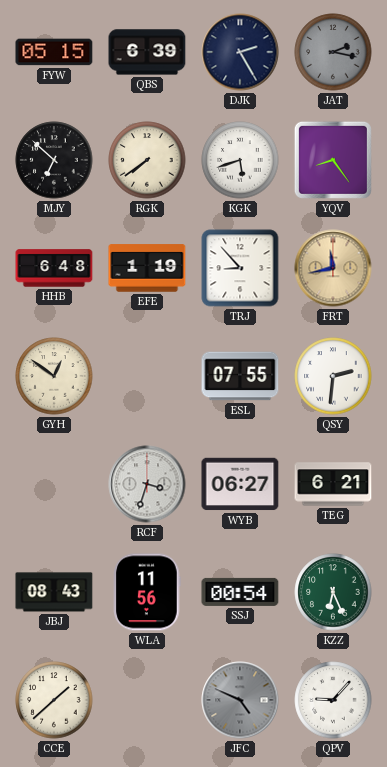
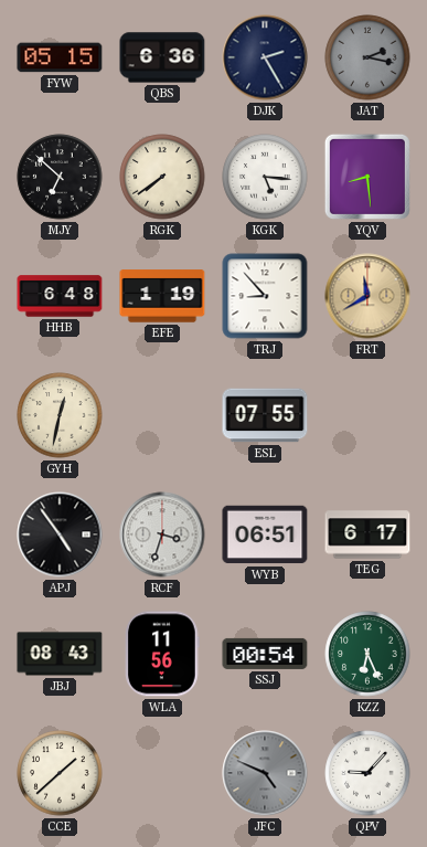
QBS: 6:39 -> 6:36 (162, 57)
KGK: 5:42 -> 5:16 (265, 177)
YQV: 8:24 -> 8:29 (367, 177)
FRT: 11:43 -> 11:40 (367, 296)
GYH: 12:51 -> 12:32 (60, 415)
QSY: 2:31 -> none (333, 376)
APJ: none -> 4:54 (60, 534)
WYB: 06:27 -> 06:51 (265, 534)
TEG: 6:21 -> 6:17 (367, 534)
